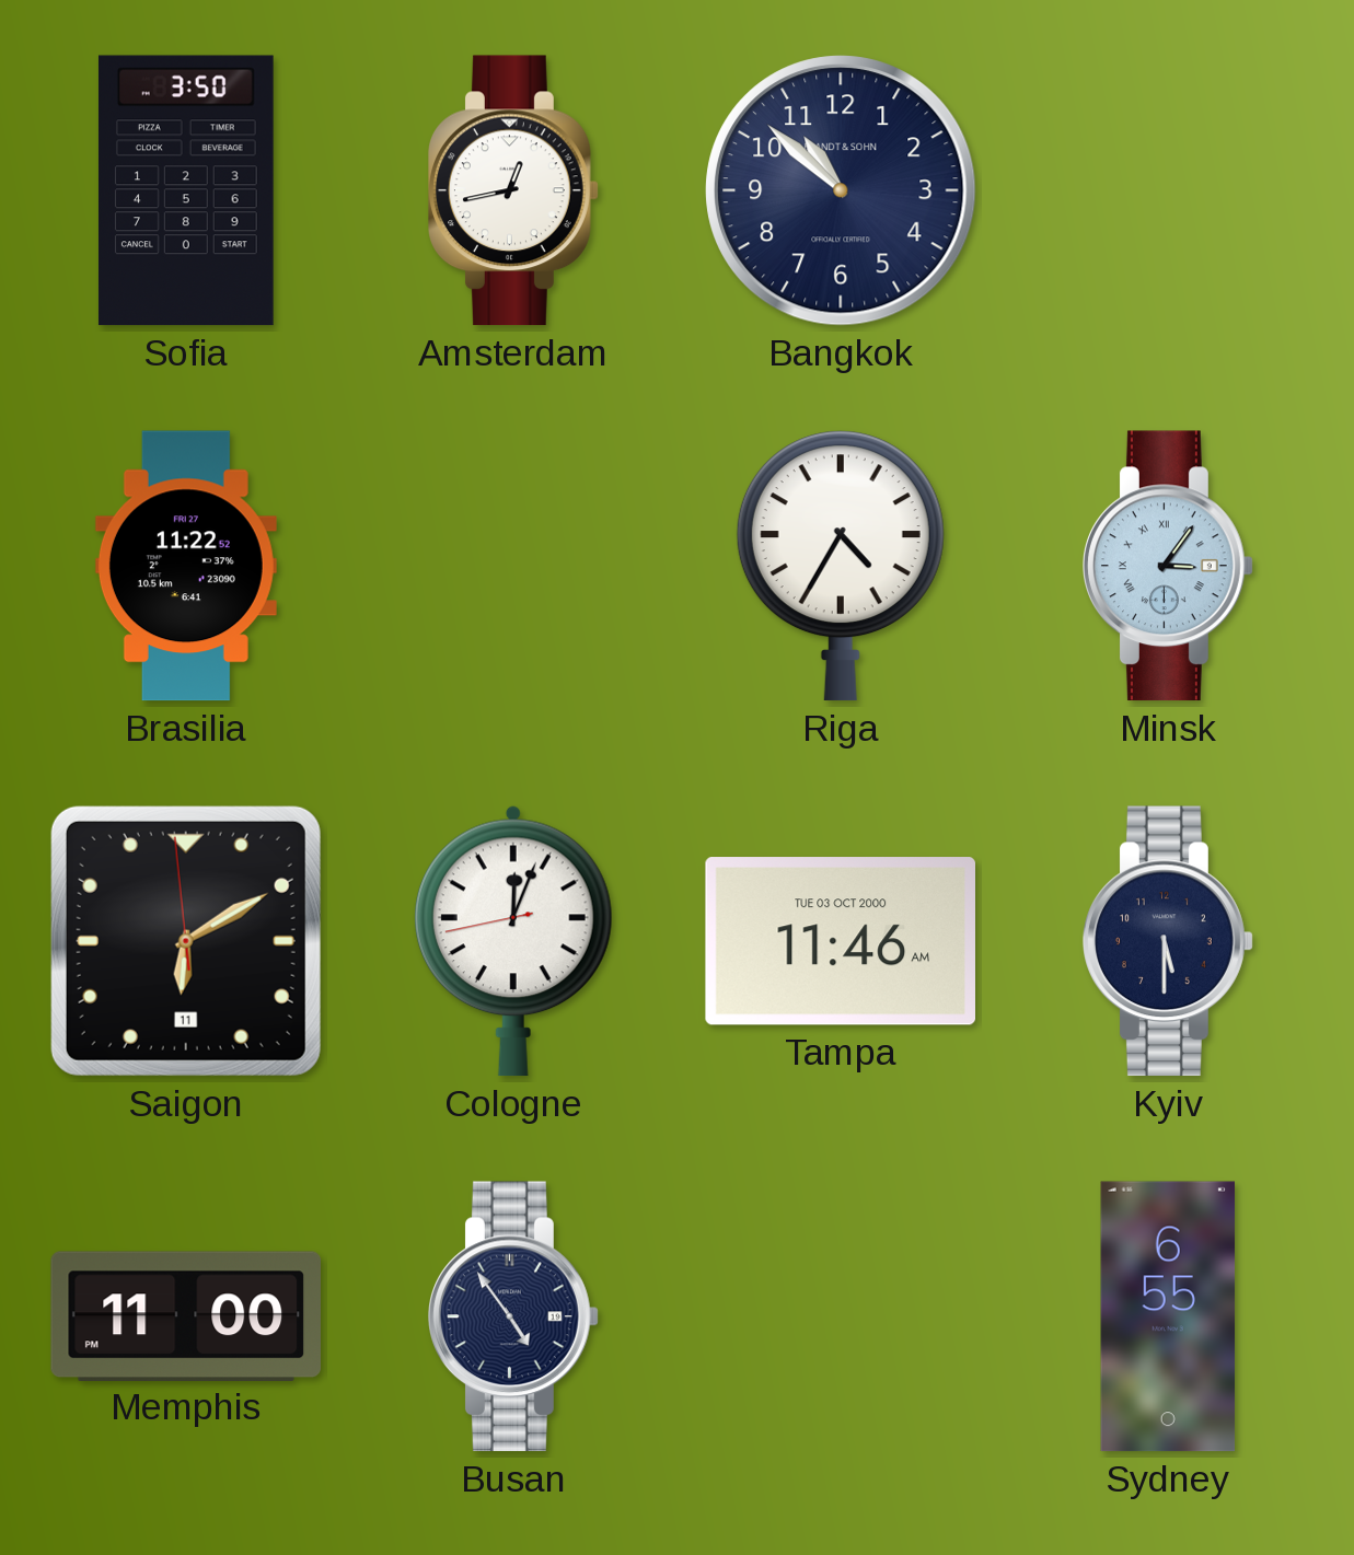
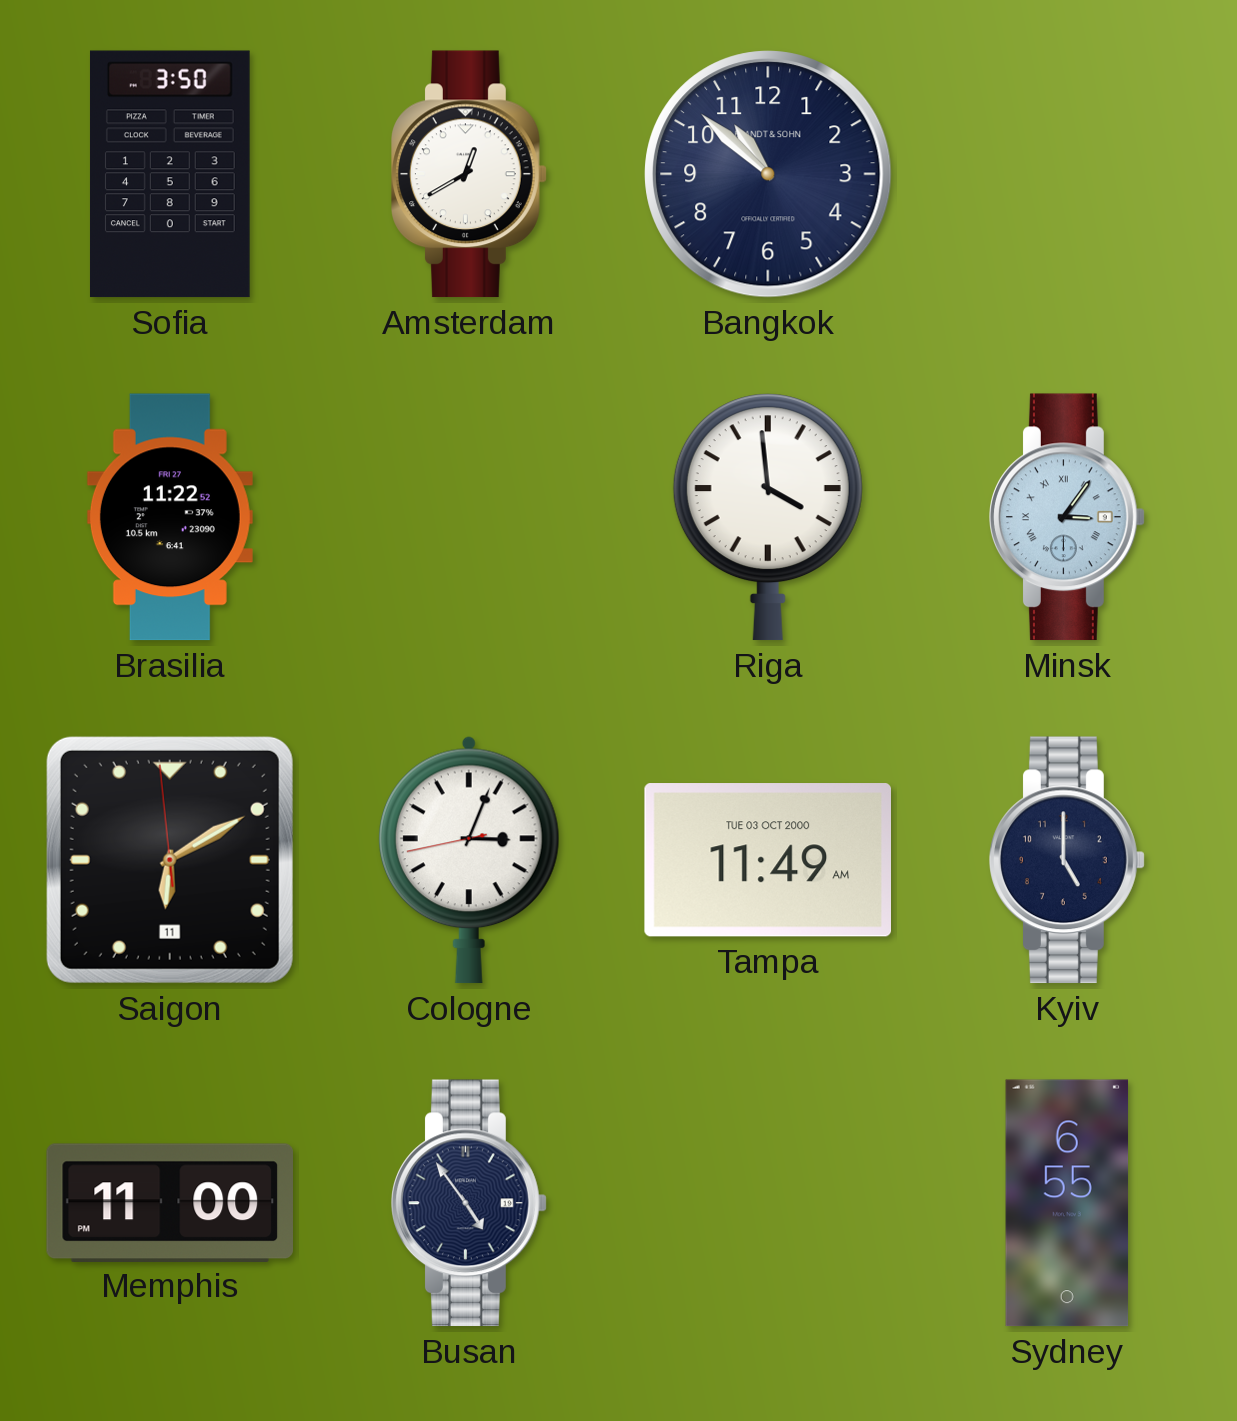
Amsterdam: 12:43 -> 12:40 (469, 174)
Riga: 4:35 -> 3:59 (768, 517)
Cologne: 12:03 -> 3:03 (469, 860)
Tampa: 11:46 -> 11:49 (767, 860)
Kyiv: 5:30 -> 5:00 (1067, 860)
